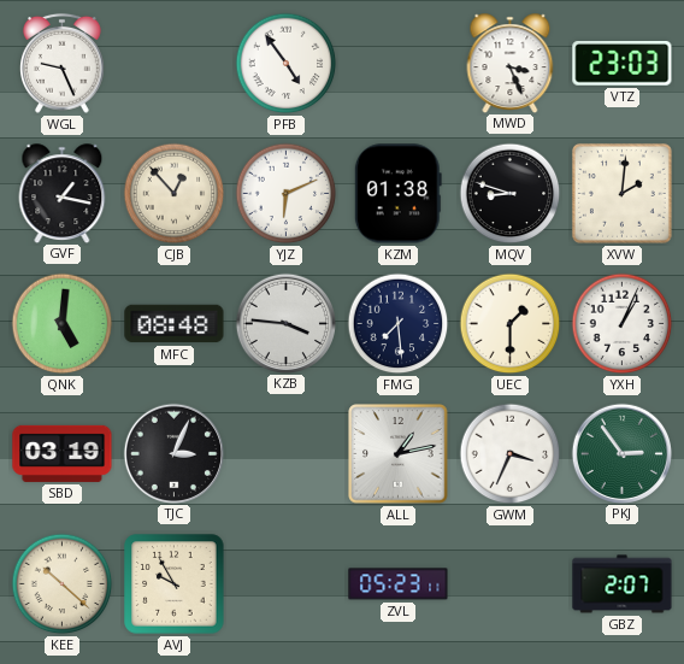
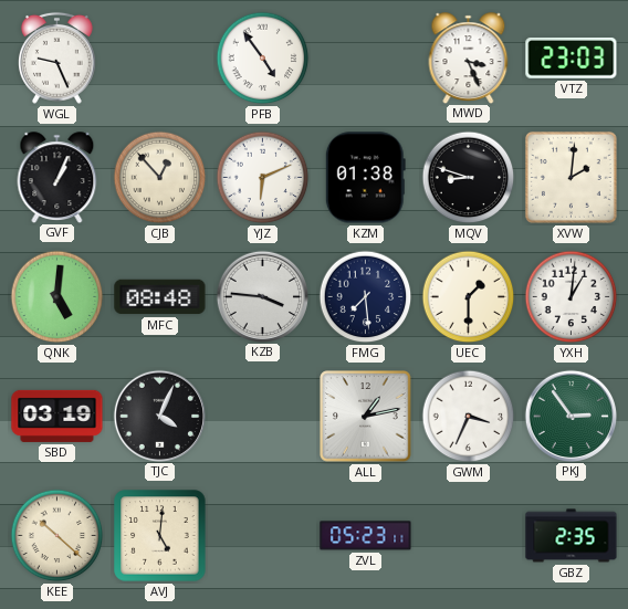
GVF: 1:17 -> 1:04 (57, 177)
YXH: 1:04 -> 1:01 (572, 297)
TJC: 3:04 -> 4:04 (159, 416)
AVJ: 9:55 -> 5:01 (160, 536)
GBZ: 2:07 -> 2:35 (572, 536)
